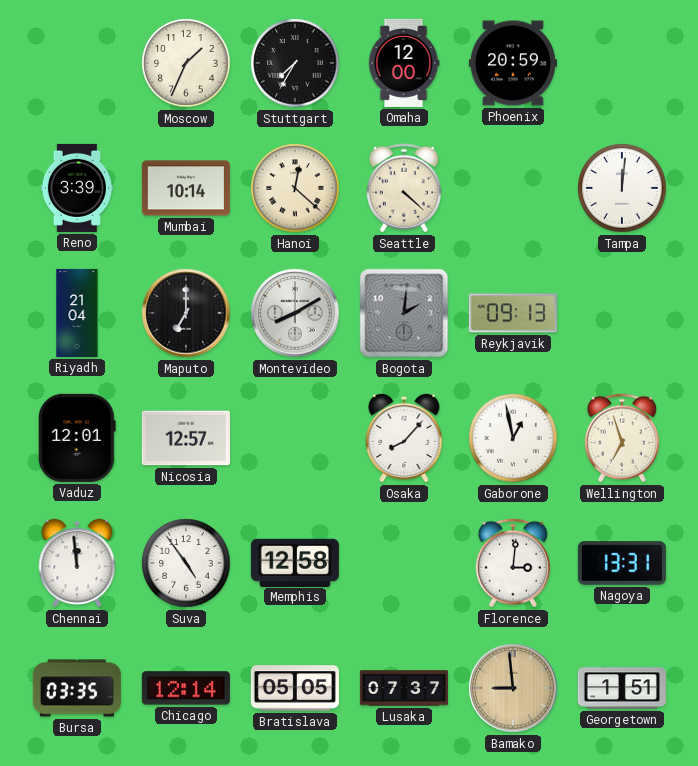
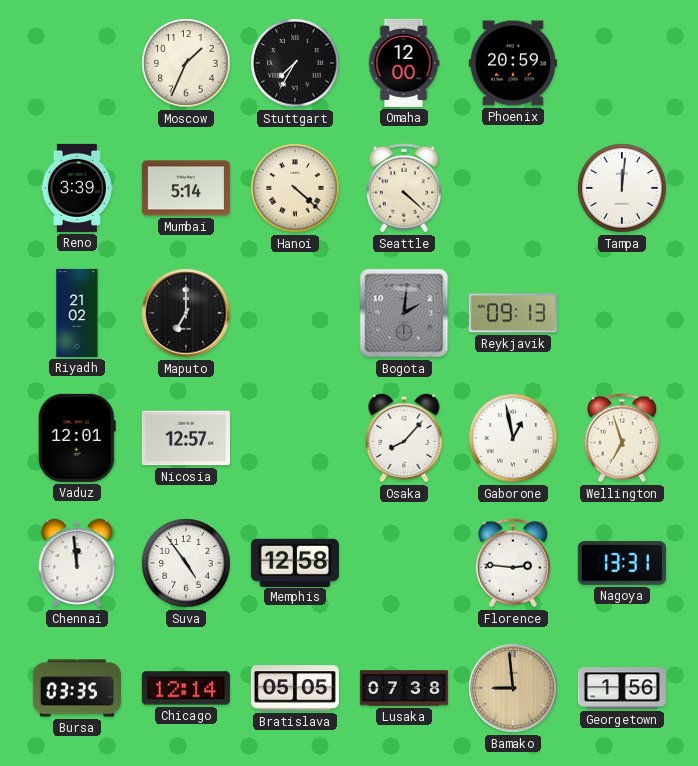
Mumbai: 10:14 -> 5:14 (186, 188)
Hanoi: 12:22 -> 4:22 (295, 188)
Riyadh: 21:04 -> 21:02 (77, 313)
Montevideo: 8:10 -> none (295, 313)
Florence: 3:01 -> 2:46 (513, 563)
Lusaka: 07:37 -> 07:38 (404, 688)
Georgetown: 1:51 -> 1:56 (622, 688)
